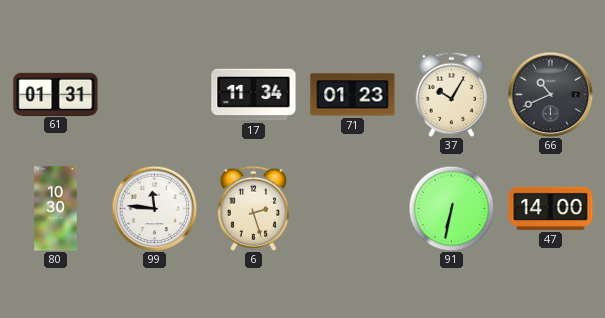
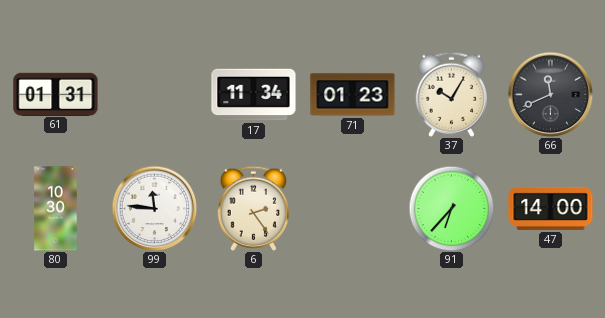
66: 10:41 -> 11:41 (550, 94)
6: 2:27 -> 2:24 (253, 208)
91: 6:32 -> 6:37 (451, 208)
